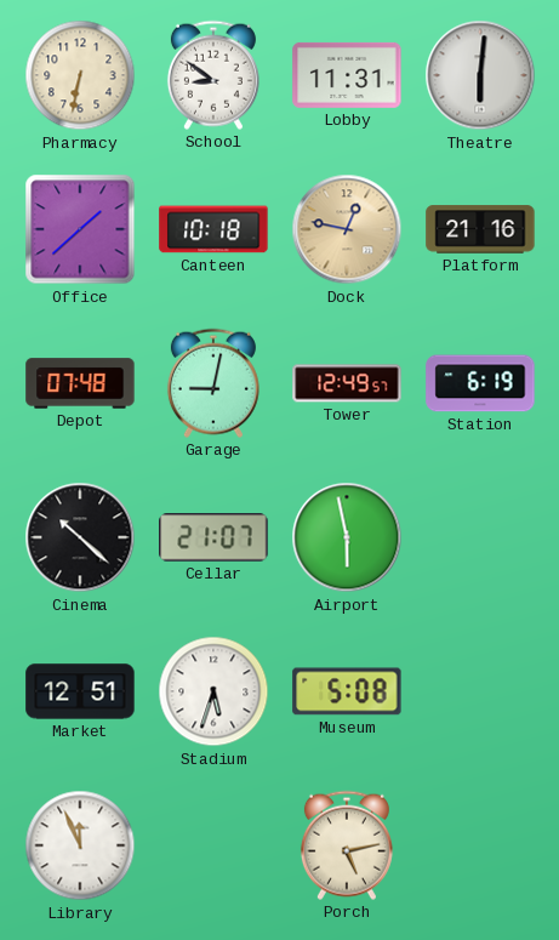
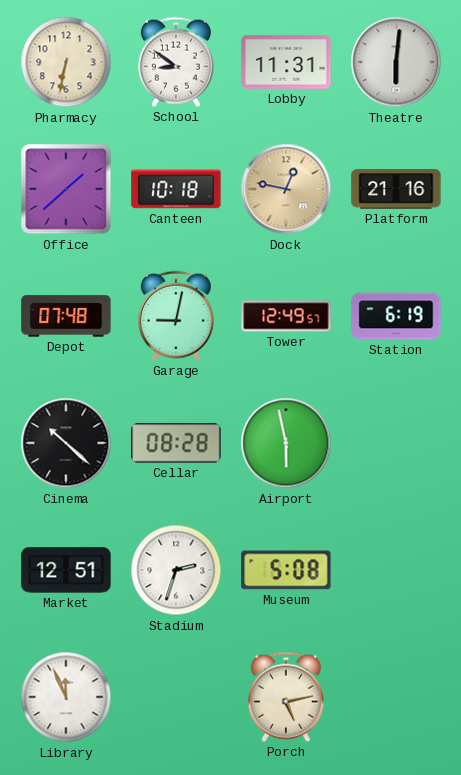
Cellar: 21:07 -> 08:28 (176, 443)
Stadium: 5:33 -> 2:33 (176, 570)
